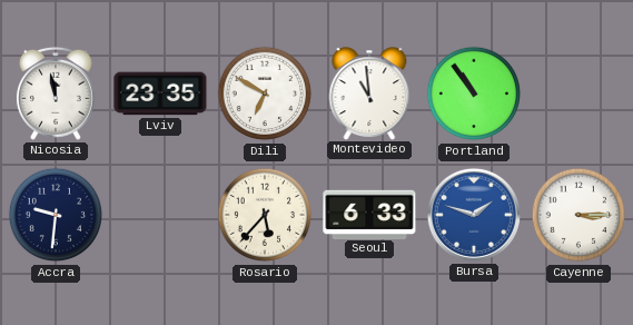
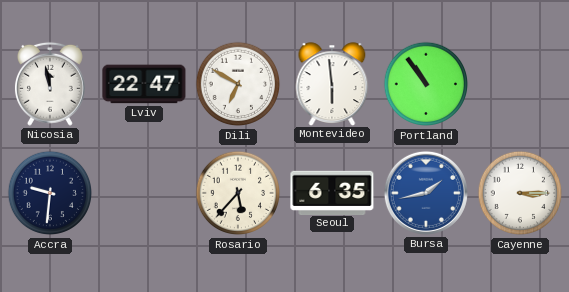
Lviv: 23:35 -> 22:47 (144, 84)
Montevideo: 10:59 -> 5:59 (332, 84)
Seoul: 6:33 -> 6:35 (332, 192)
Bursa: 1:48 -> 1:43 (426, 193)
